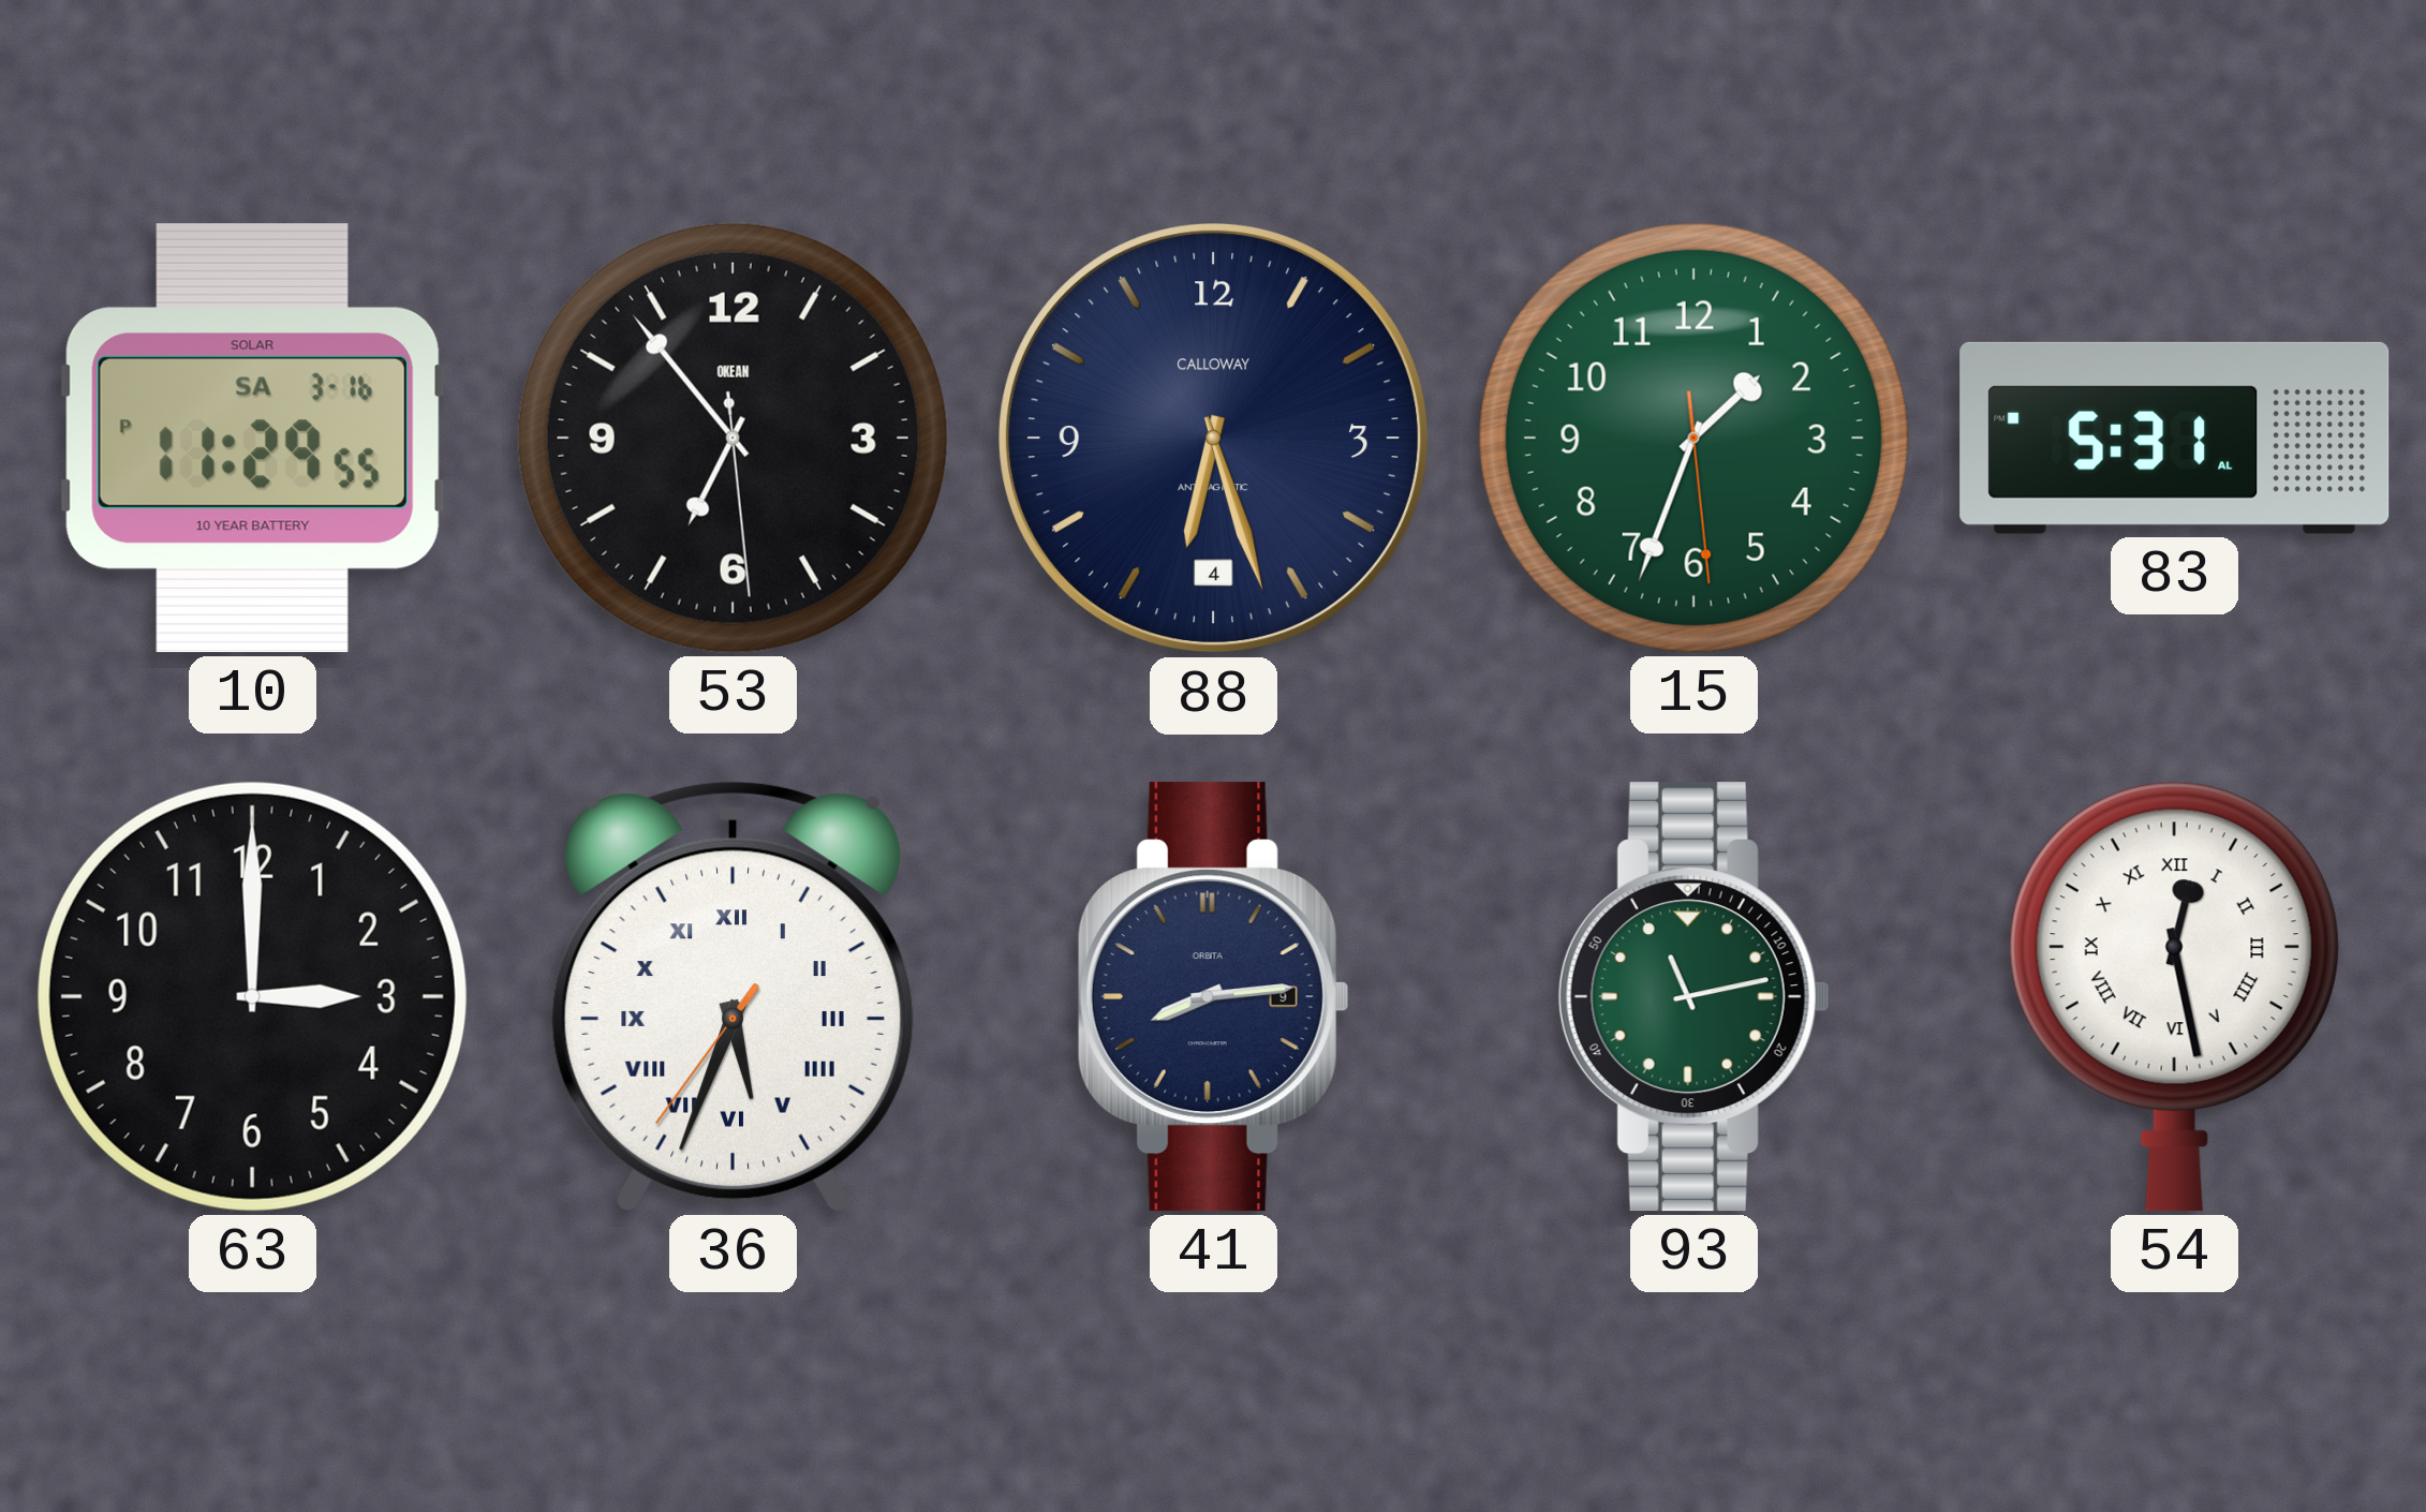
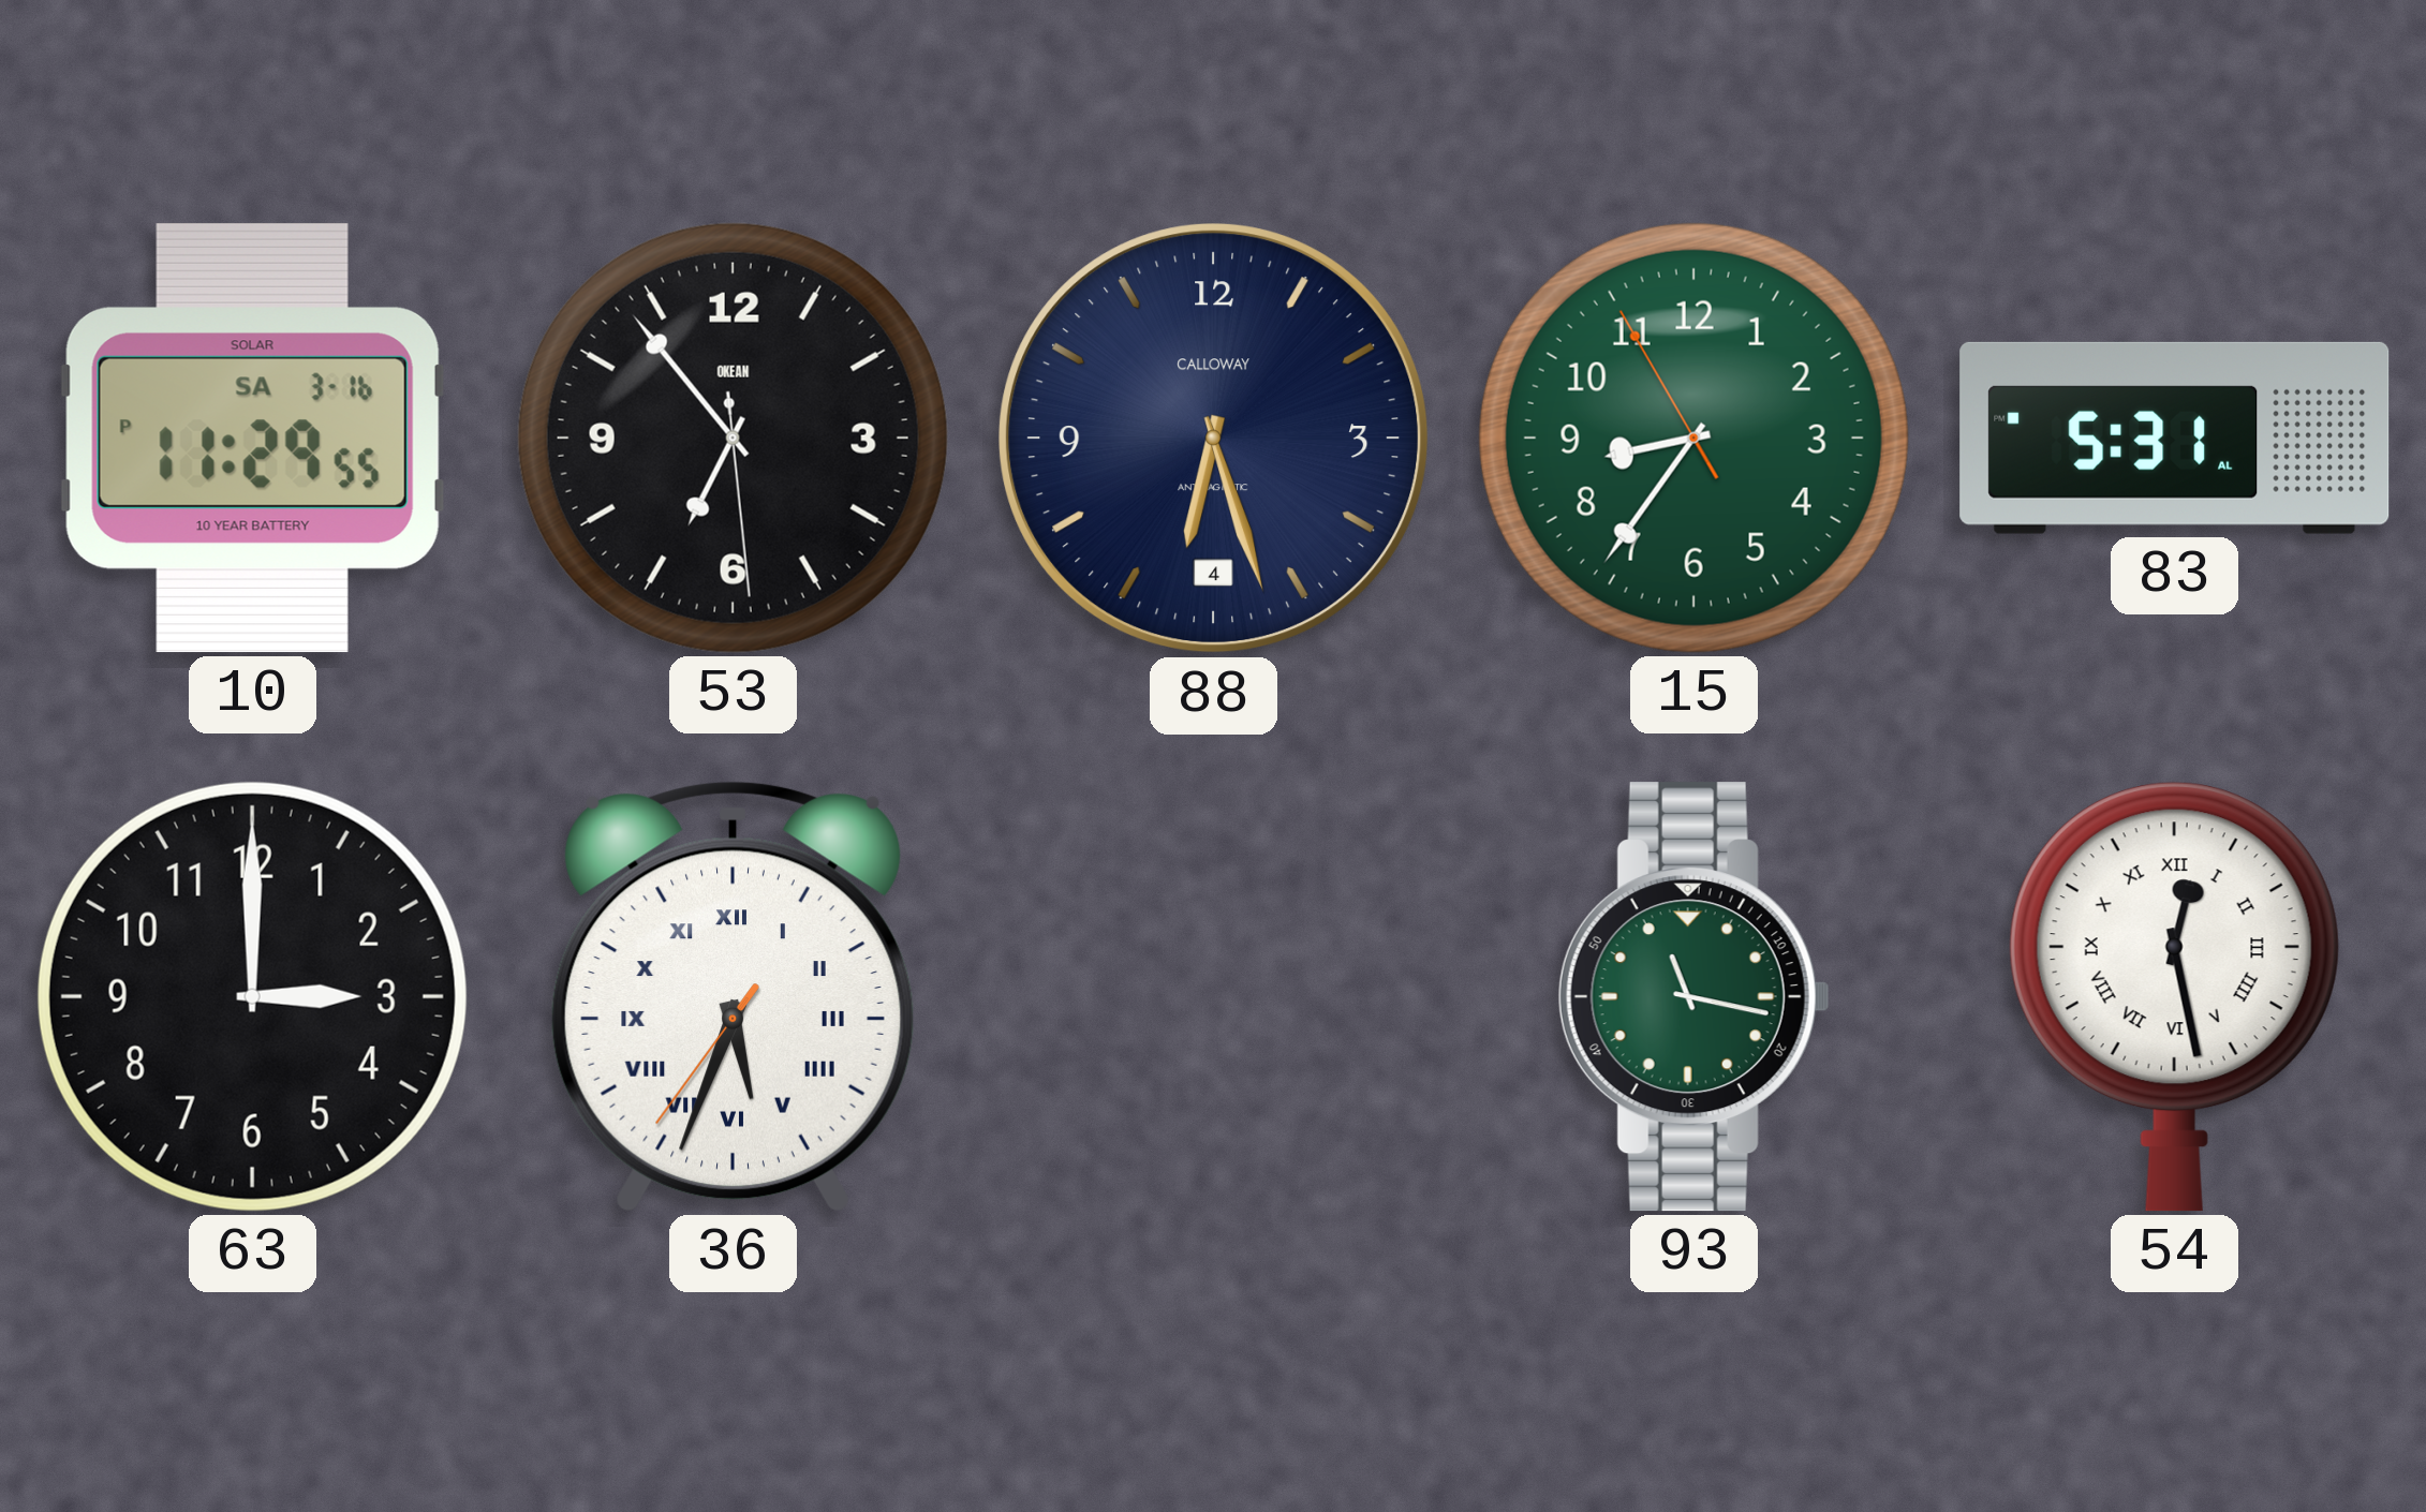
15: 1:33 -> 8:35 (1693, 438)
41: 8:14 -> none (1213, 997)
93: 11:13 -> 11:17 (1693, 997)
